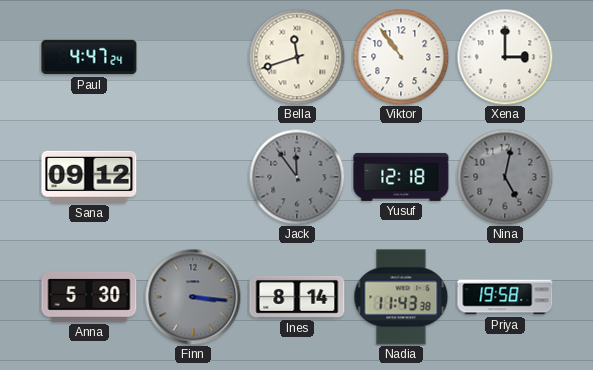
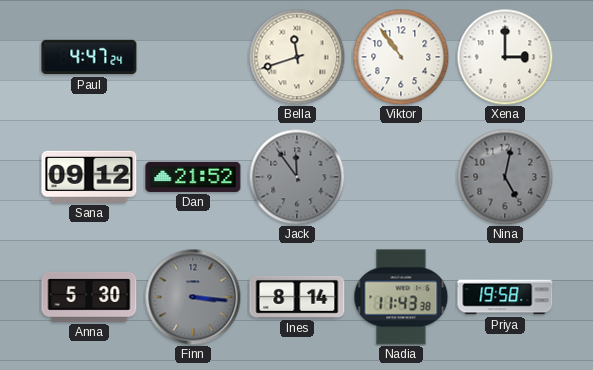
Dan: none -> 21:52 (193, 177)
Yusuf: 12:18 -> none (401, 177)
